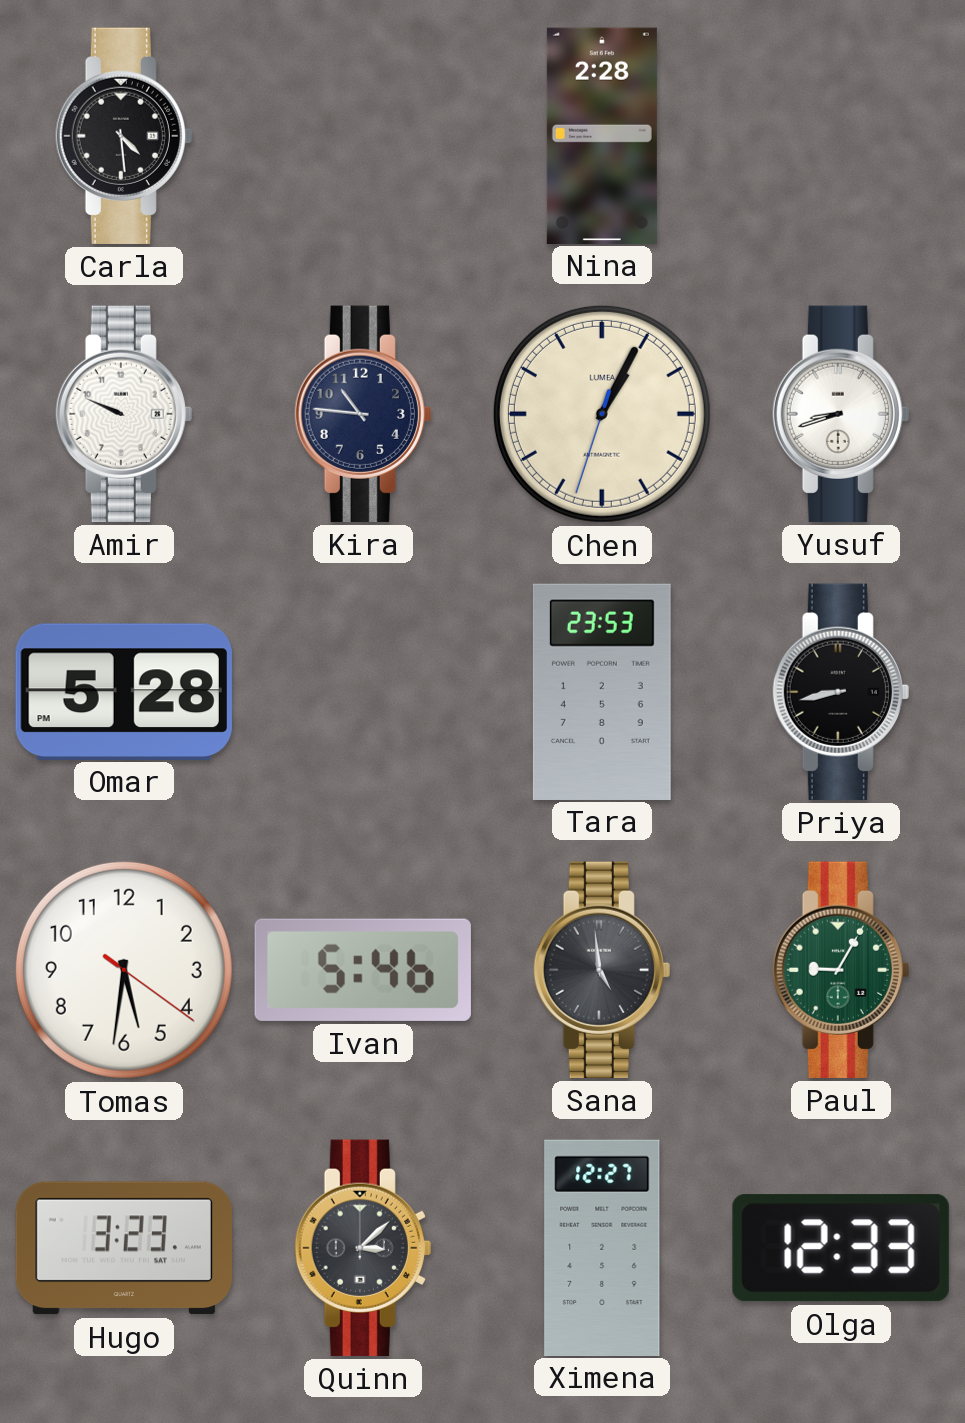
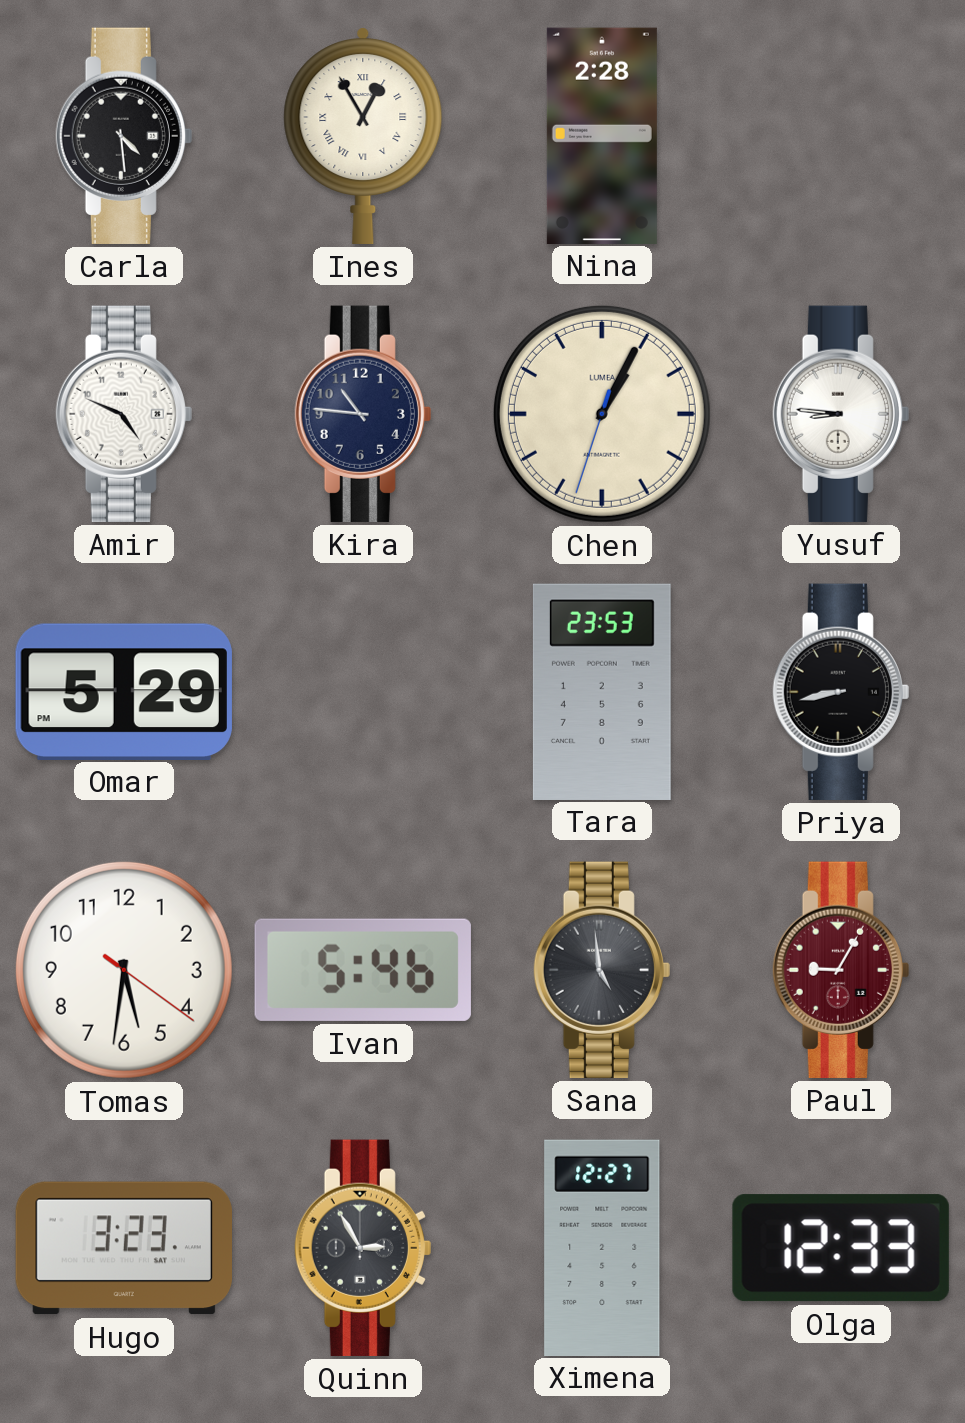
Ines: none -> 12:55 (363, 136)
Amir: 9:49 -> 4:49 (124, 414)
Yusuf: 8:42 -> 8:46 (841, 414)
Omar: 5:28 -> 5:29 (124, 691)
Paul dial: green -> burgundy (841, 970)
Quinn: 3:08 -> 2:55 (363, 1248)
